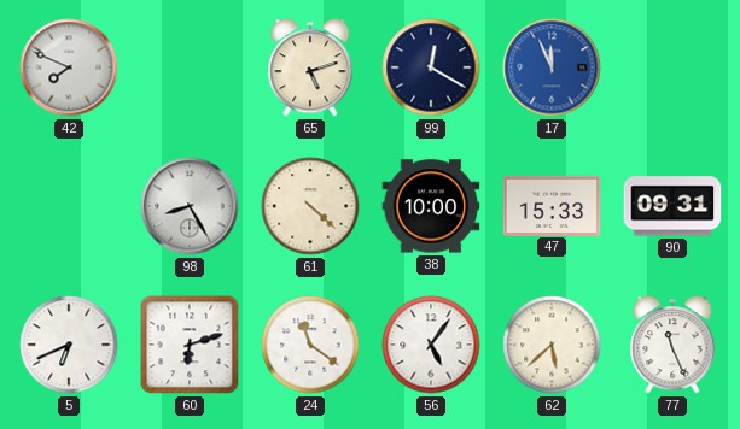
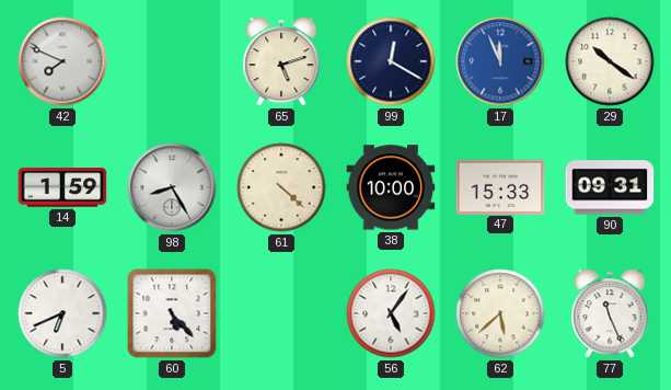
29: none -> 10:21 (610, 61)
14: none -> 1:59 (62, 187)
60: 6:12 -> 5:23 (172, 313)
24: 11:21 -> none (310, 345)
